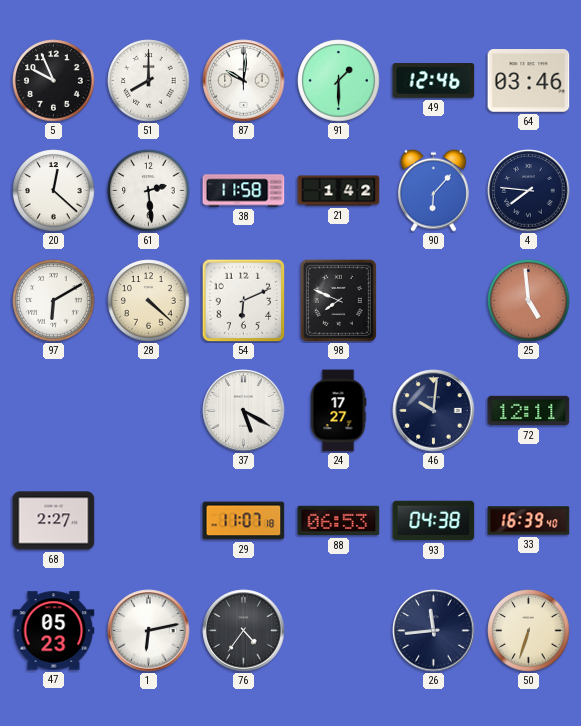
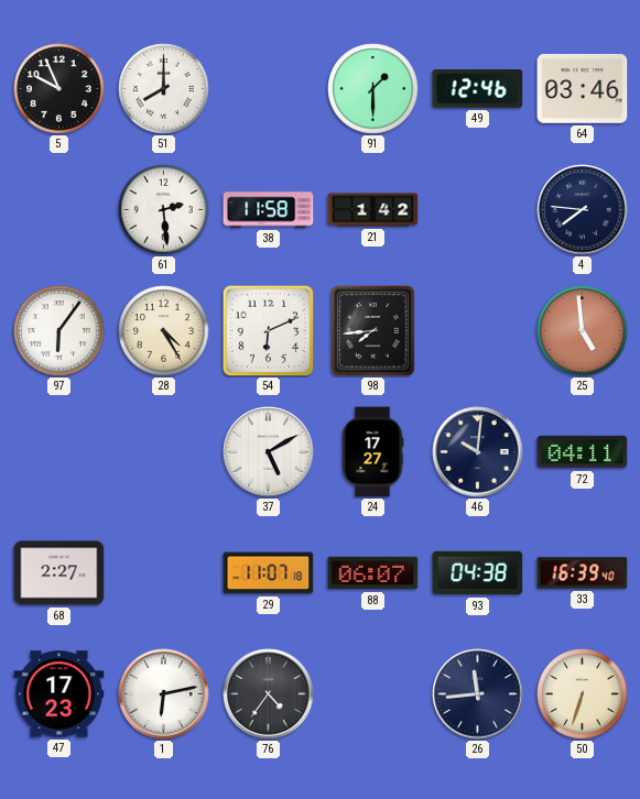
87: 10:01 -> none (244, 81)
20: 12:22 -> none (54, 191)
90: 6:07 -> none (433, 190)
97: 6:10 -> 6:06 (59, 331)
28: 4:22 -> 4:25 (164, 331)
98: 7:49 -> 7:44 (372, 330)
37: 5:20 -> 5:10 (269, 452)
72: 12:11 -> 04:11 (583, 452)
88: 06:53 -> 06:07 (373, 573)
47: 05:23 -> 17:23 (59, 694)
